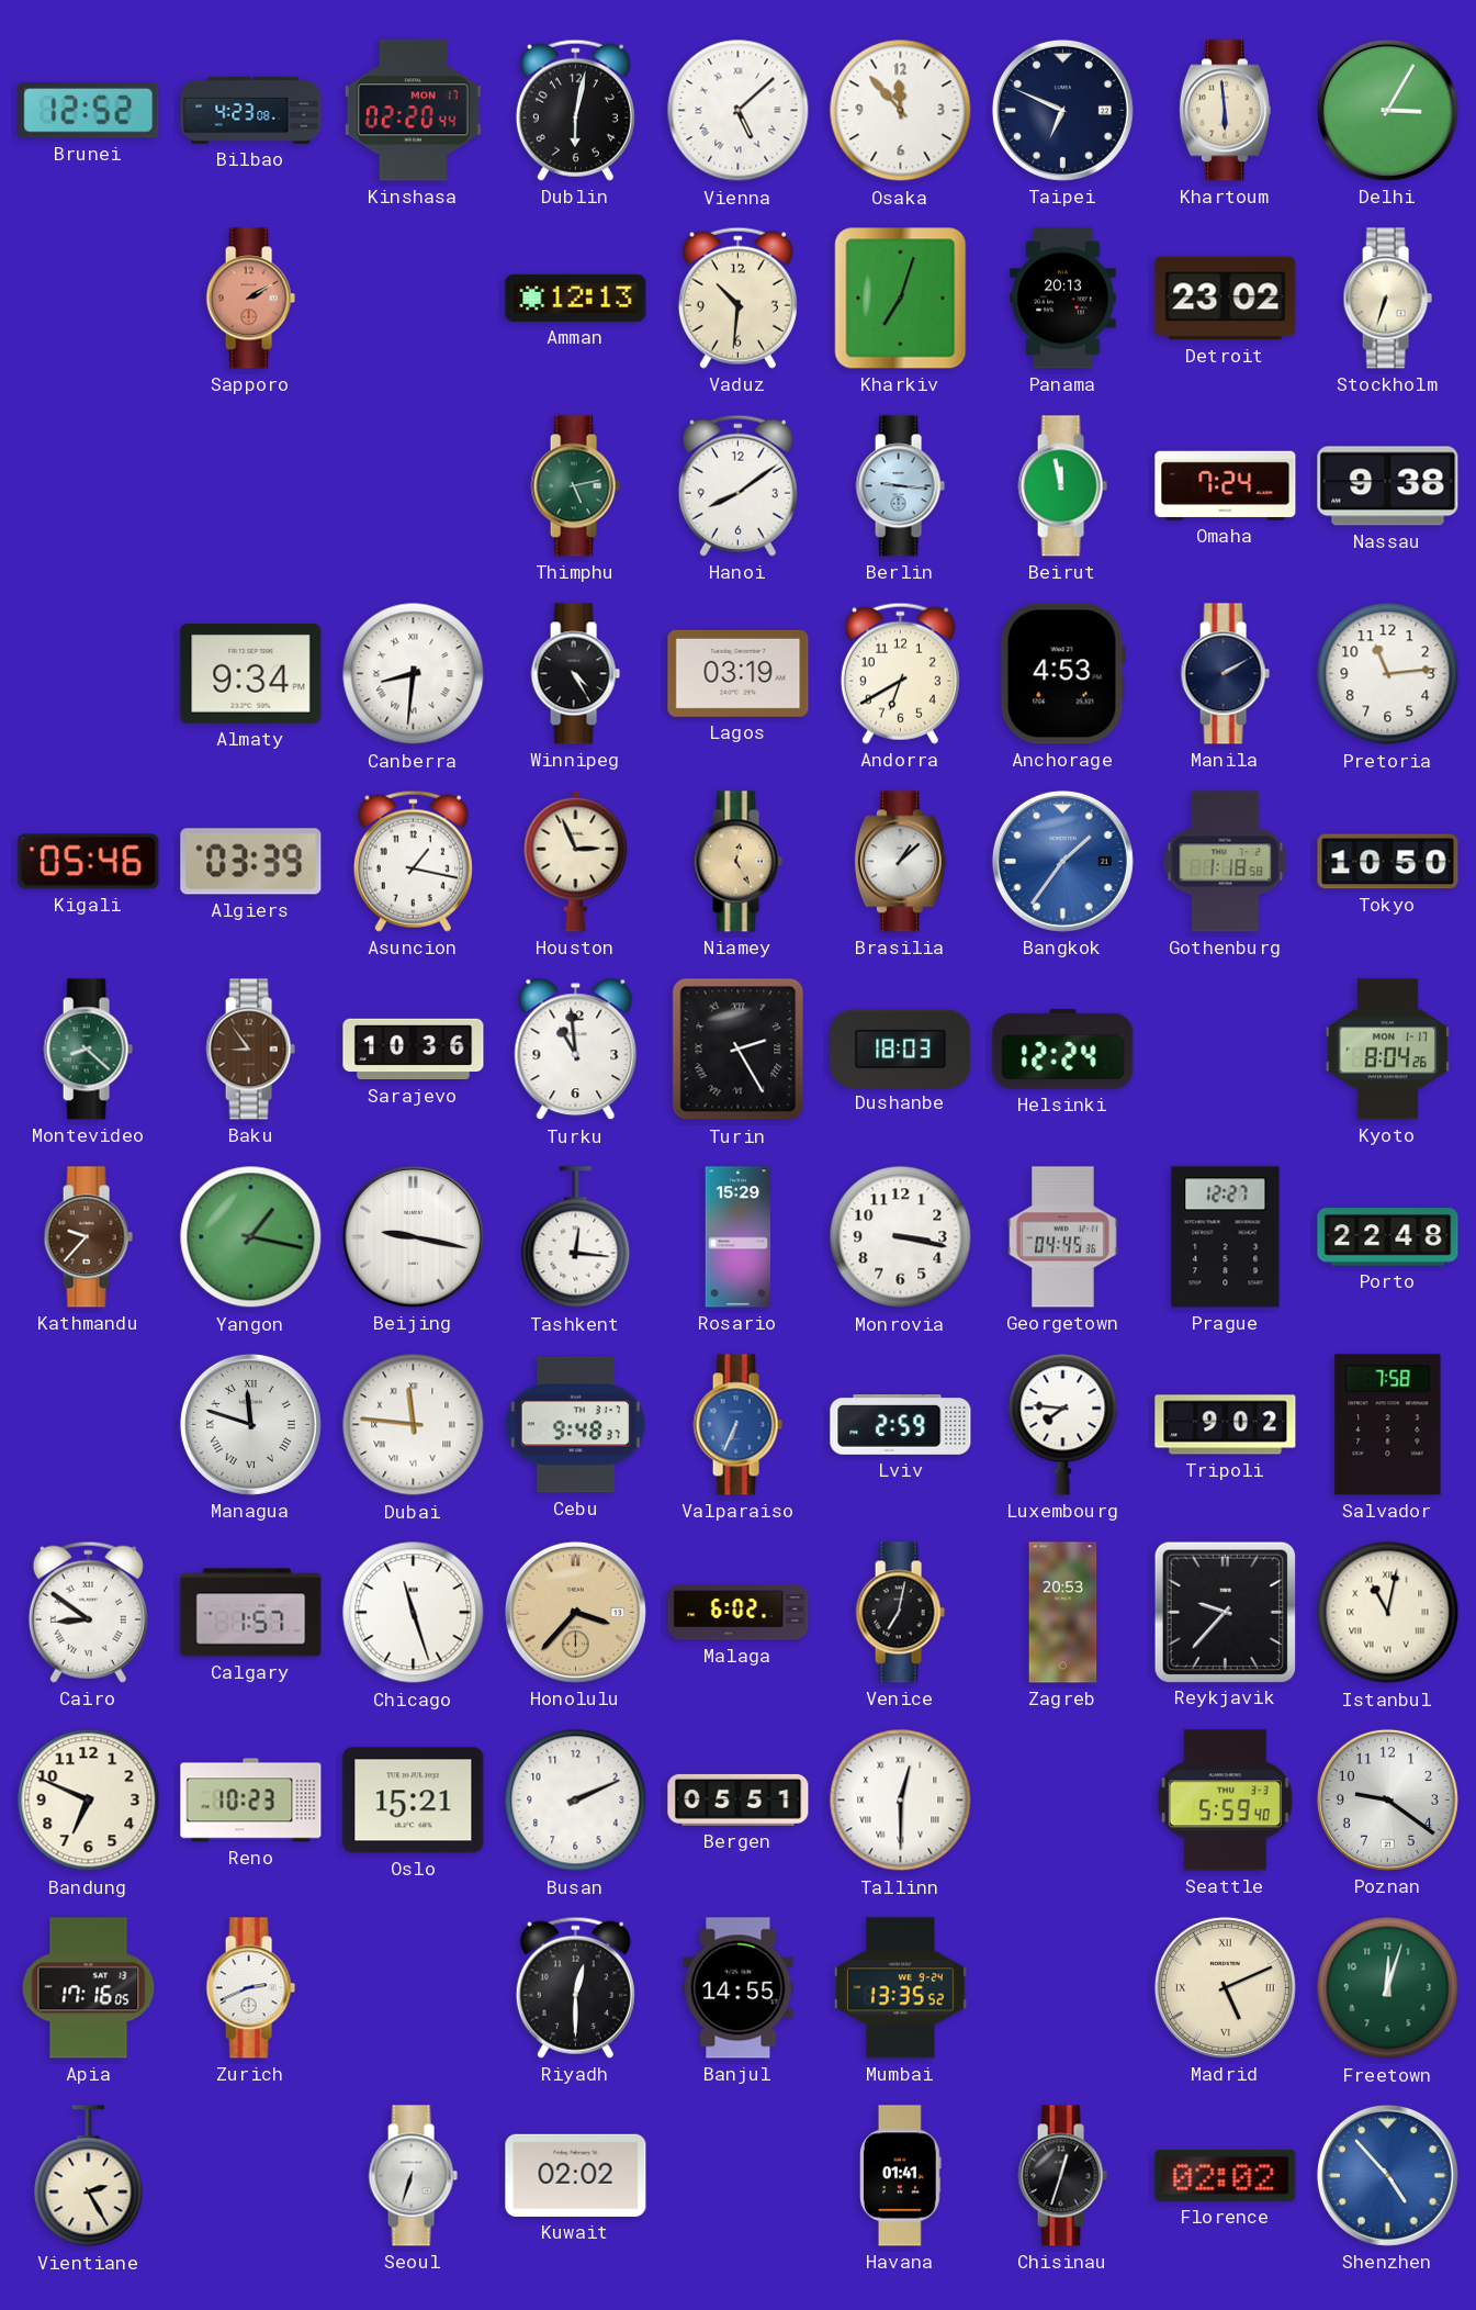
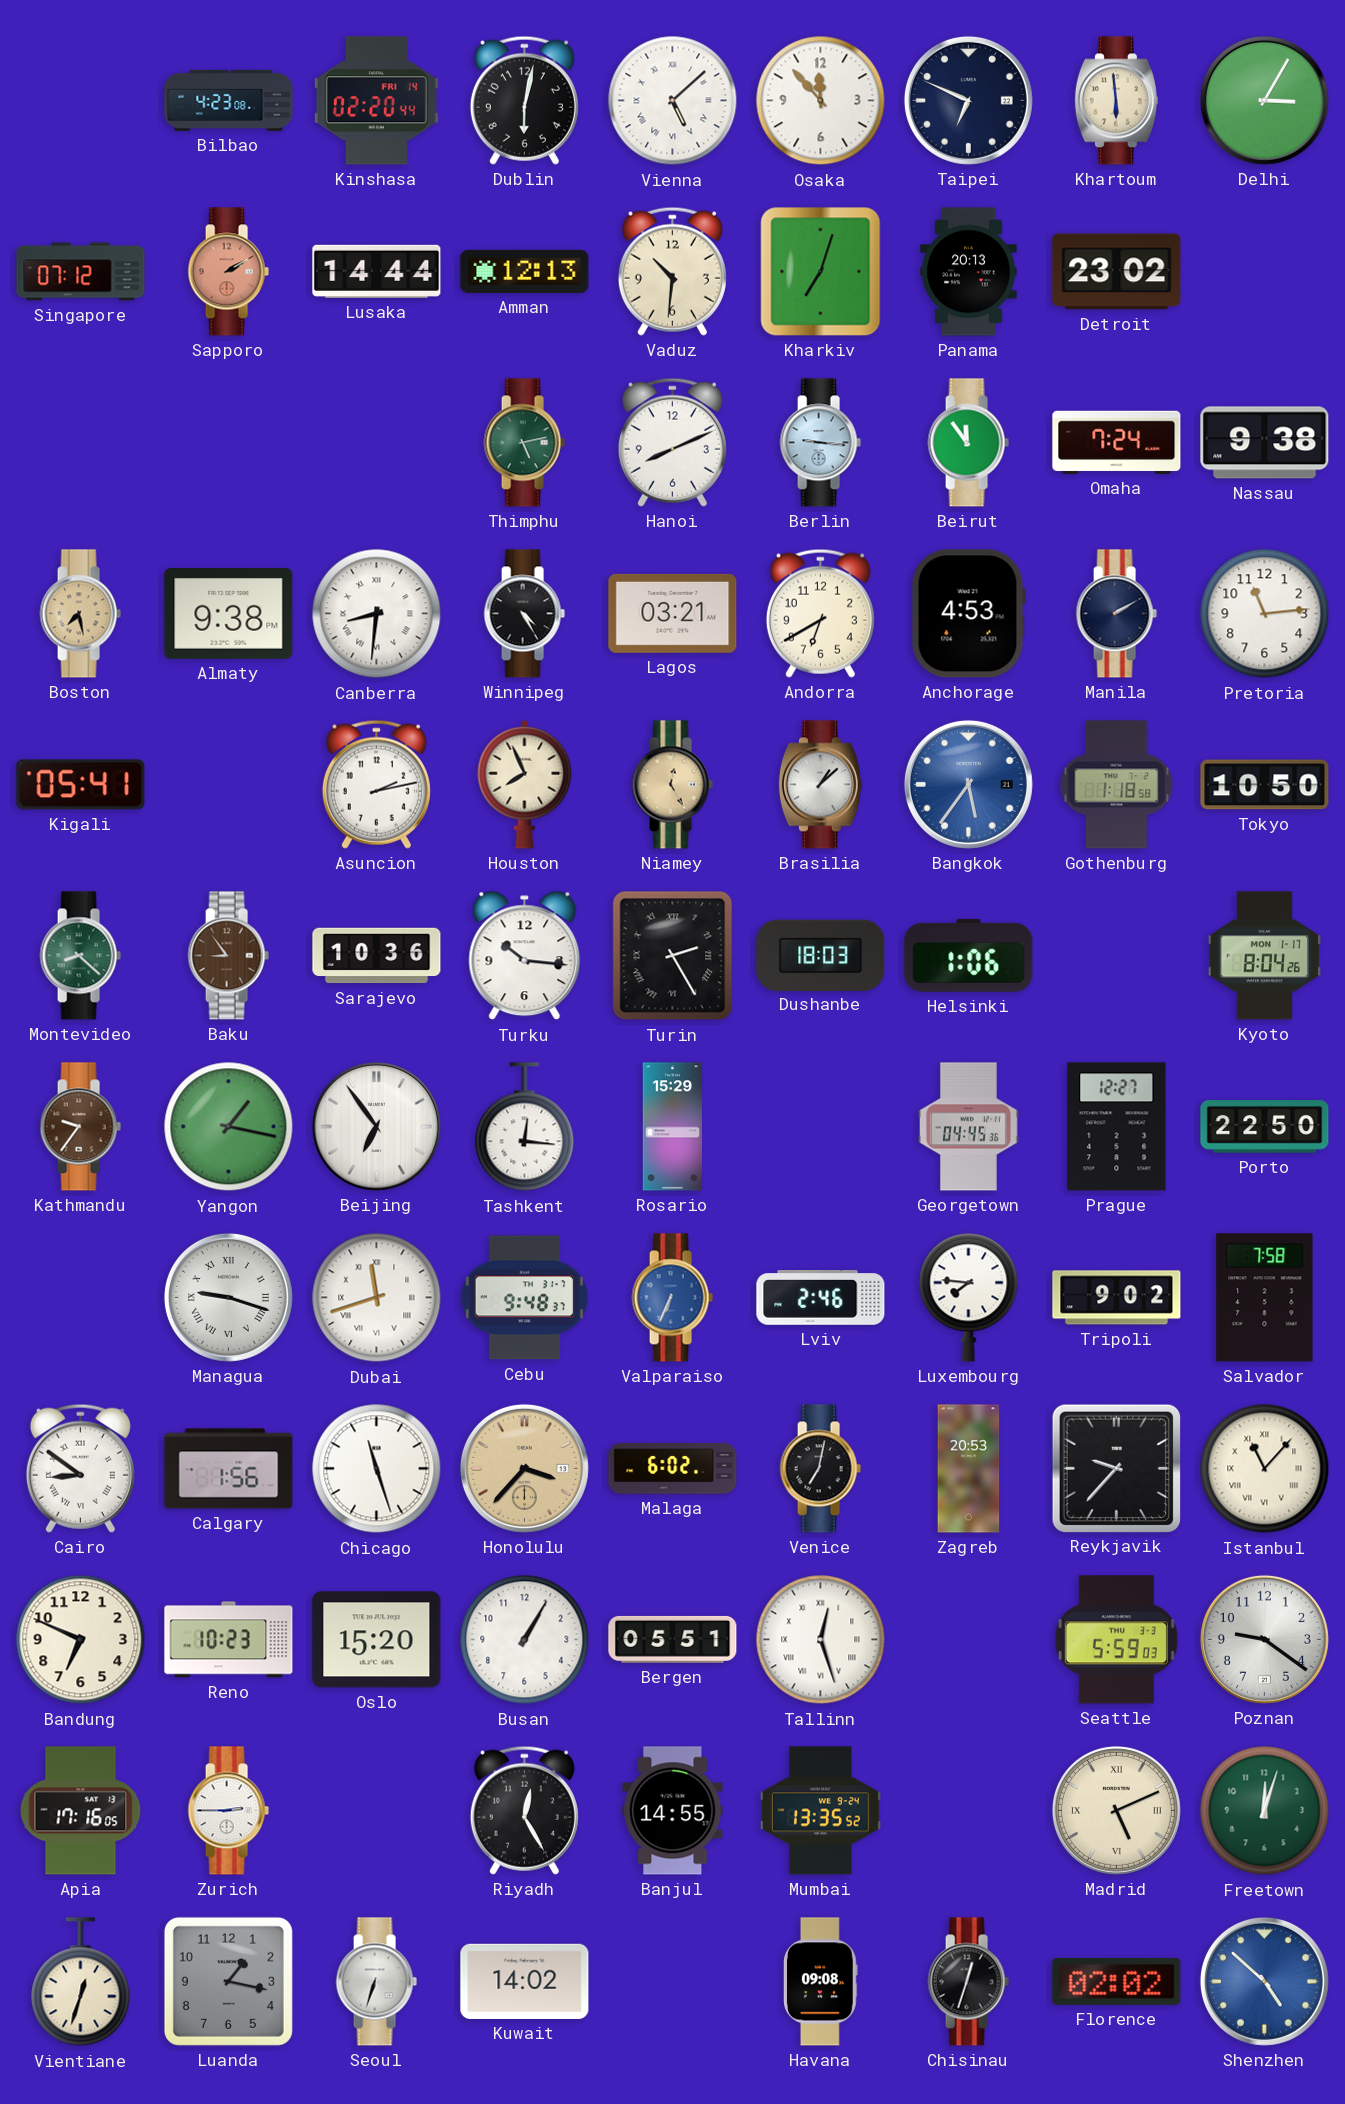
Brunei: 12:52 -> none (89, 111)
Kinshasa date: MON 17 -> FRI 14 (376, 101)
Singapore: none -> 07:12 (81, 272)
Lusaka: none -> 14:44 (377, 271)
Stockholm: 6:33 -> none (1387, 299)
Hanoi: 8:09 -> 8:11 (672, 442)
Beirut: 11:58 -> 11:54 (968, 443)
Boston: none -> 7:28 (80, 614)
Almaty: 9:34 -> 9:38 (229, 614)
Lagos: 03:19 -> 03:21 (673, 613)
Kigali: 05:46 -> 05:41 (81, 785)
Algiers: 03:39 -> none (251, 862)
Asuncion: 1:17 -> 2:13 (376, 784)
Houston: 2:56 -> 7:56 (525, 784)
Bangkok: 1:36 -> 5:36 (968, 784)
Turku: 10:59 -> 10:16 (525, 956)
Helsinki: 12:24 -> 1:06 (969, 955)
Kathmandu: 9:37 -> 9:36 (80, 1127)
Beijing: 9:17 -> 6:54 (376, 1126)
Monrovia: 3:17 -> none (901, 1237)
Porto: 22:48 -> 22:50 (1265, 1127)
Managua: 11:48 -> 9:18 (228, 1297)
Dubai: 11:46 -> 11:42 (377, 1298)
Lviv: 2:59 -> 2:46 (821, 1298)
Calgary: 1:57 -> 1:56 (229, 1469)
Istanbul: 11:02 -> 11:07 (1265, 1469)
Oslo: 15:21 -> 15:20 (377, 1640)
Busan: 2:11 -> 1:05 (525, 1640)
Tallinn: 12:30 -> 12:27 (821, 1640)
Seattle: 5:59:40 -> 5:59:03 (1116, 1640)
Zurich: 2:41 -> 2:45 (228, 1811)
Riyadh: 12:30 -> 12:25 (524, 1810)
Vientiane: 2:25 -> 12:33 (81, 1982)
Luanda: none -> 1:17 (228, 1981)
Kuwait: 02:02 -> 14:02 (525, 1981)
Havana: 01:41 -> 09:08 (821, 1982)
Shenzhen: 4:53 -> 4:52 (1264, 1981)
